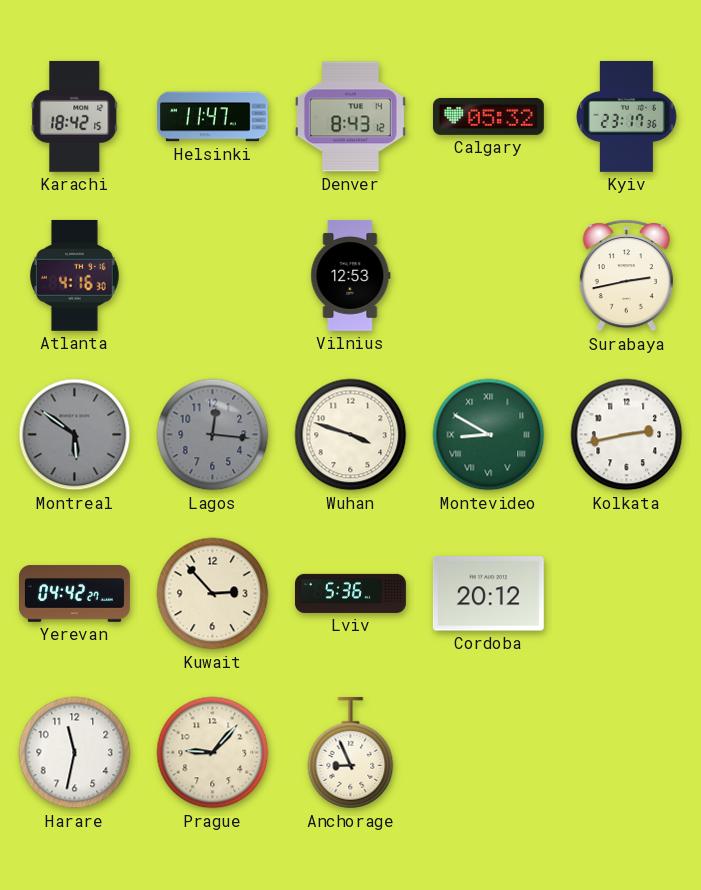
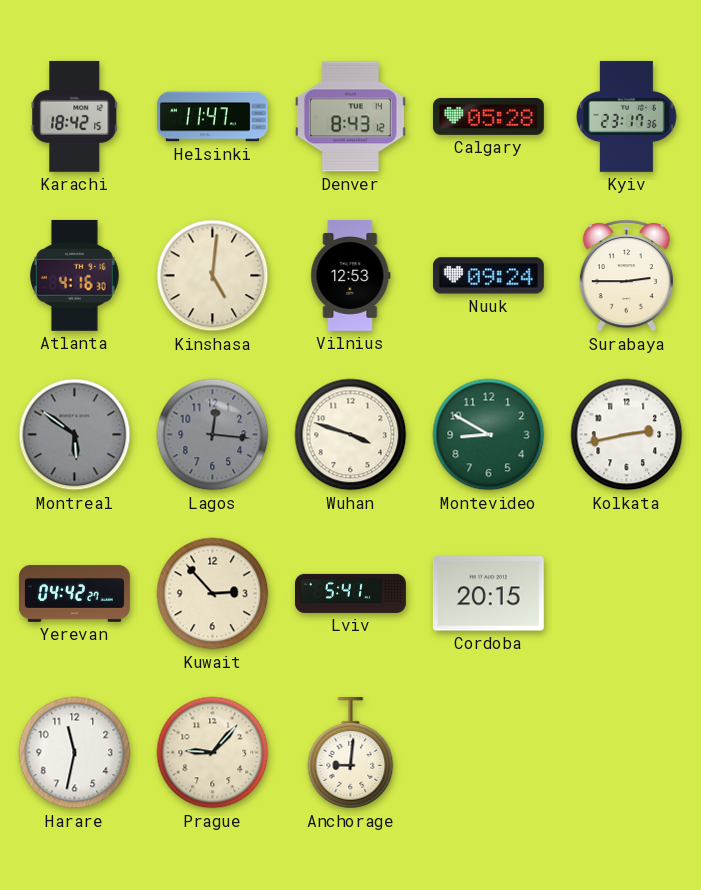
Calgary: 05:32 -> 05:28 (488, 116)
Kinshasa: none -> 5:01 (213, 276)
Nuuk: none -> 09:24 (488, 276)
Surabaya: 2:43 -> 2:45 (626, 276)
Montevideo numerals: Roman -> Arabic (489, 435)
Lviv: 5:36 -> 5:41 (351, 593)
Cordoba: 20:12 -> 20:15 (488, 594)
Anchorage: 8:56 -> 9:01 (351, 753)
